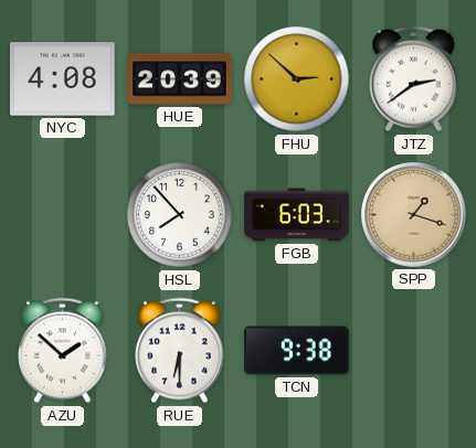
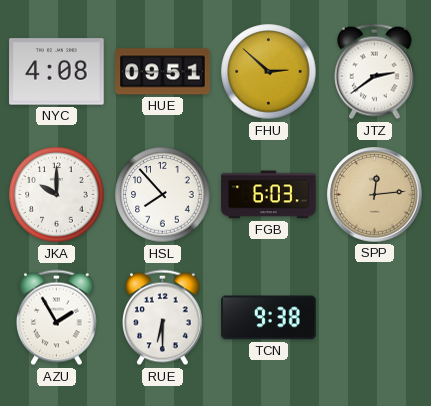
HUE: 20:39 -> 09:51 (163, 72)
JKA: none -> 10:00 (57, 195)
SPP: 1:18 -> 12:14 (375, 195)
AZU: 1:52 -> 1:55 (57, 318)
